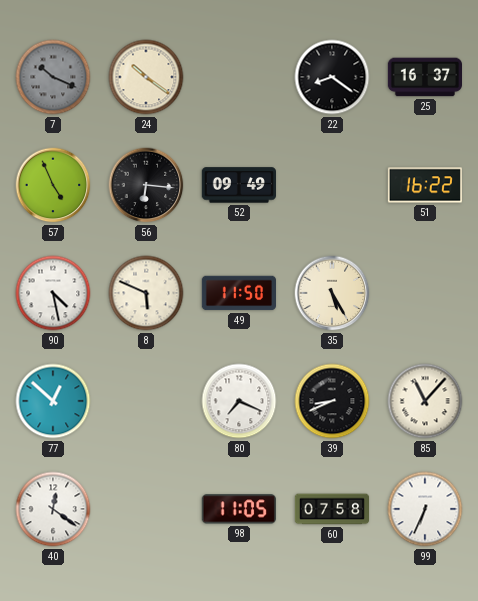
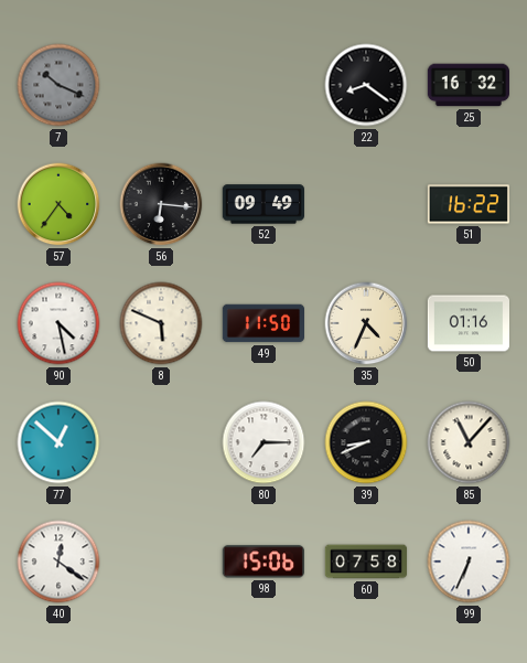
24: 10:21 -> none (146, 77)
25: 16:37 -> 16:32 (467, 85)
57: 4:56 -> 4:36 (58, 204)
35: 5:25 -> 4:34 (366, 323)
50: none -> 01:16 (467, 323)
80: 7:19 -> 7:15 (263, 442)
98: 11:05 -> 15:06 (263, 562)
